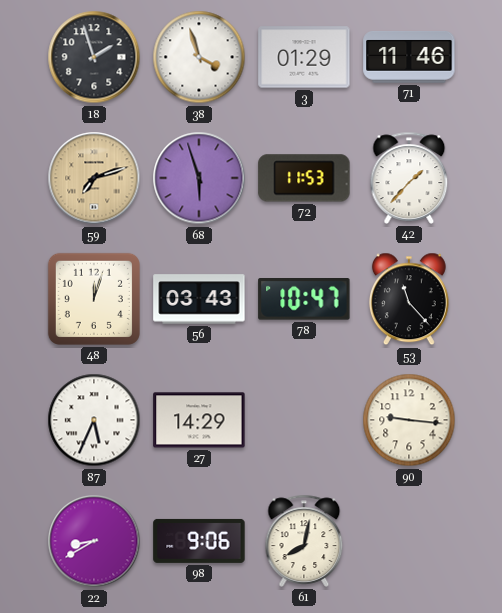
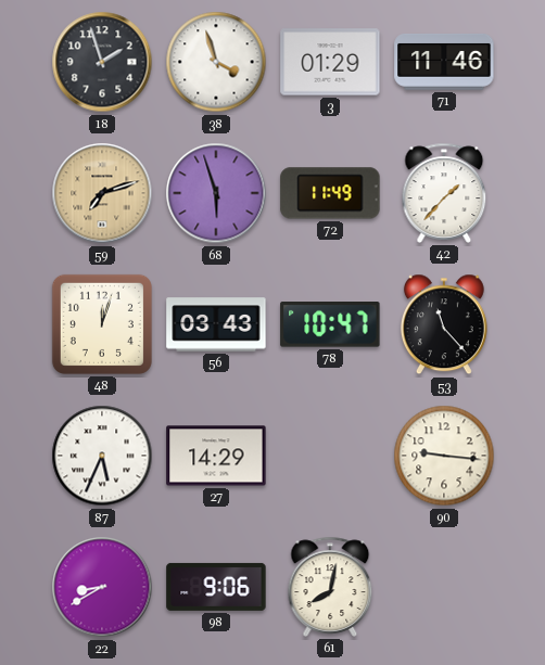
72: 11:53 -> 11:49 (330, 193)
